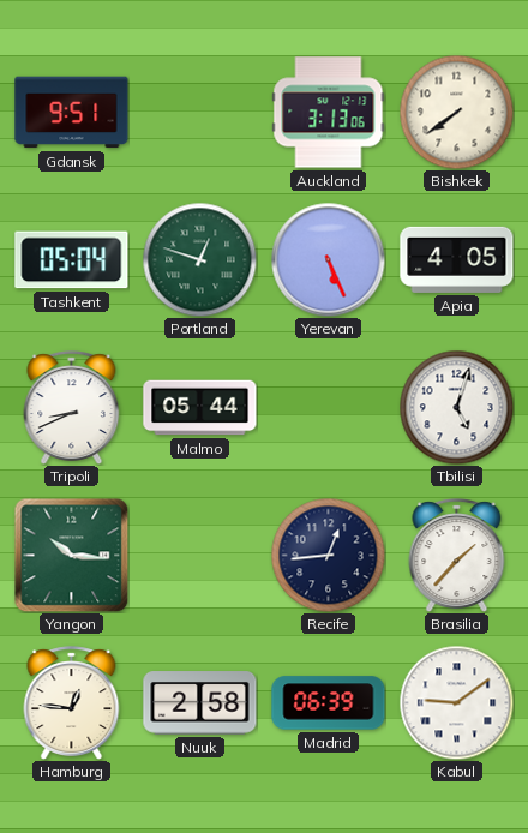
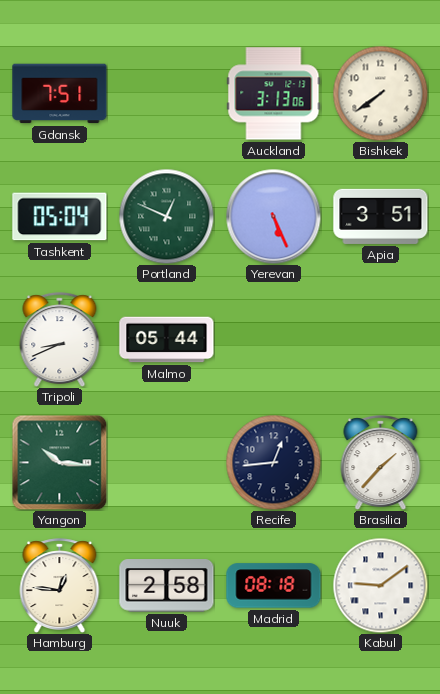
Gdansk: 9:51 -> 7:51 (60, 94)
Portland: 12:48 -> 12:49 (166, 216)
Apia: 4:05 -> 3:51 (381, 216)
Tbilisi: 5:03 -> none (456, 407)
Madrid: 06:39 -> 08:18 (274, 586)
